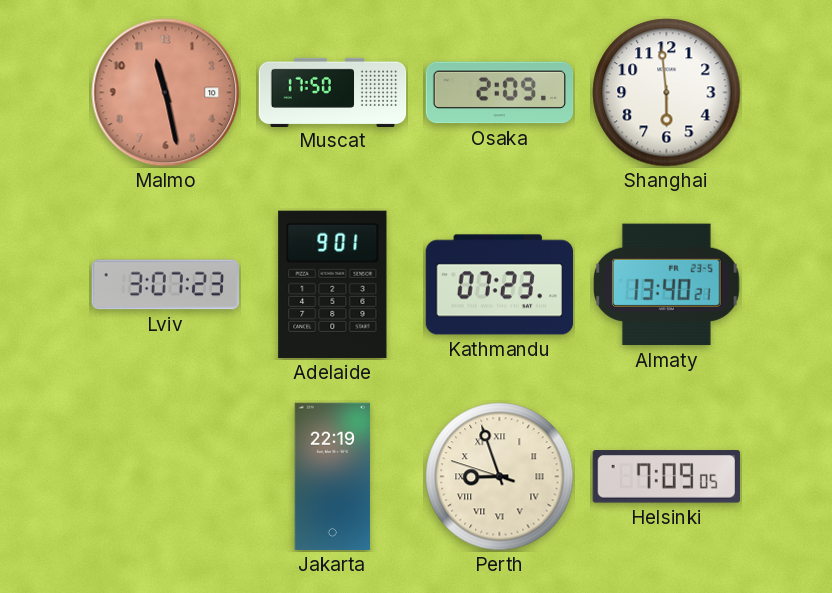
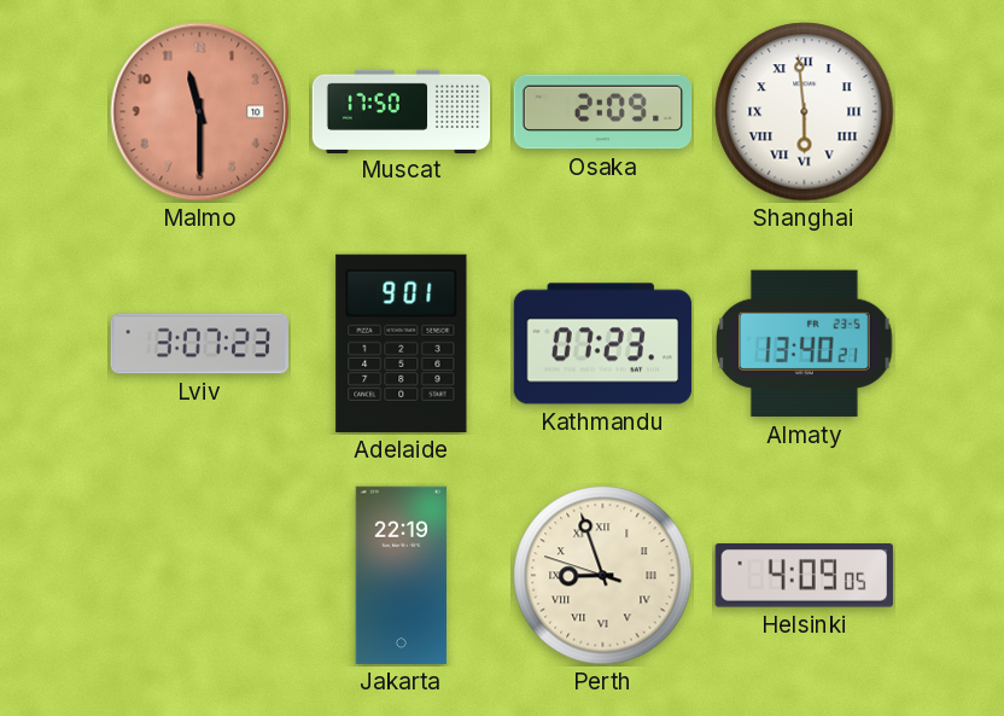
Malmo: 11:28 -> 11:30 (200, 112)
Shanghai numerals: Arabic -> Roman (805, 112)
Helsinki: 7:09 -> 4:09 (804, 576)
